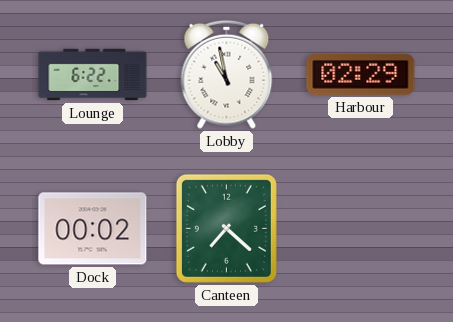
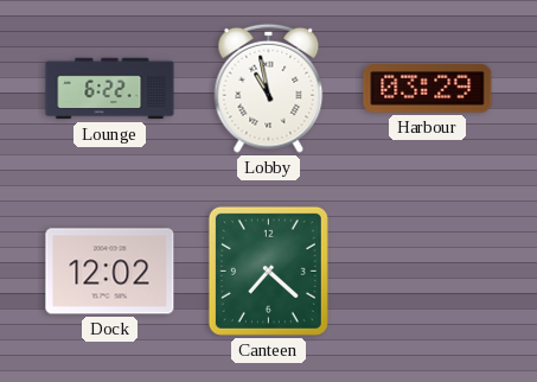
Harbour: 02:29 -> 03:29 (428, 89)
Dock: 00:02 -> 12:02 (110, 272)
